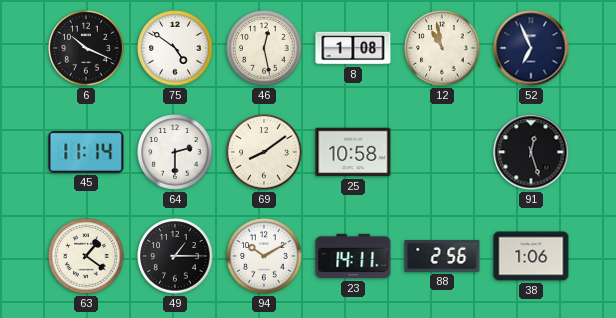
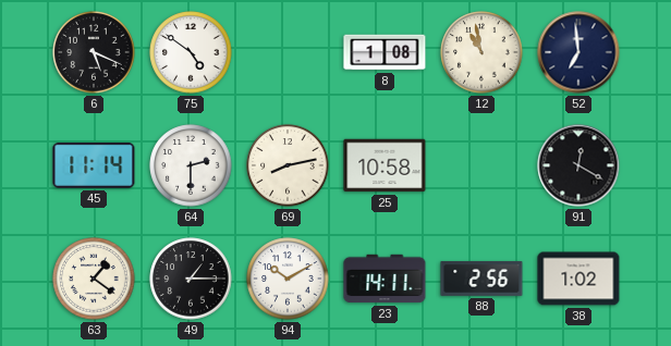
6: 10:19 -> 5:19 (94, 52)
46: 12:28 -> none (264, 48)
52: 6:56 -> 6:59 (578, 52)
69: 8:09 -> 8:13 (288, 165)
91: 12:27 -> 12:20 (578, 165)
38: 1:06 -> 1:02 (578, 279)
